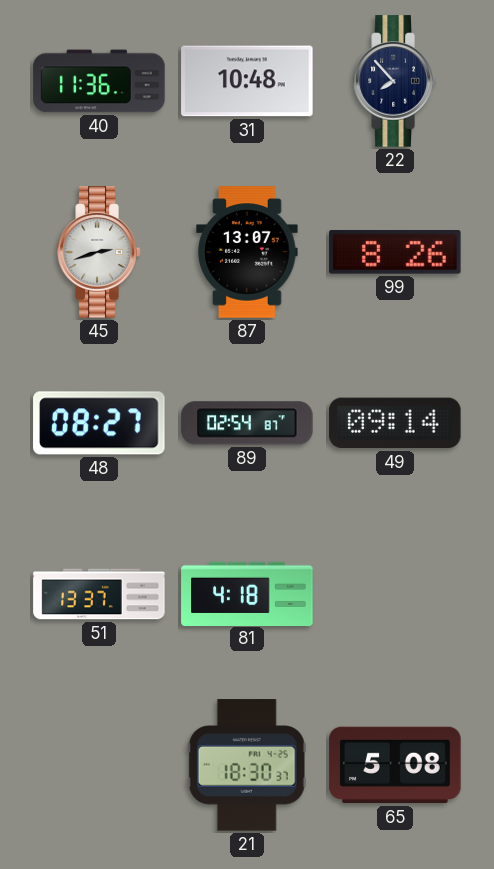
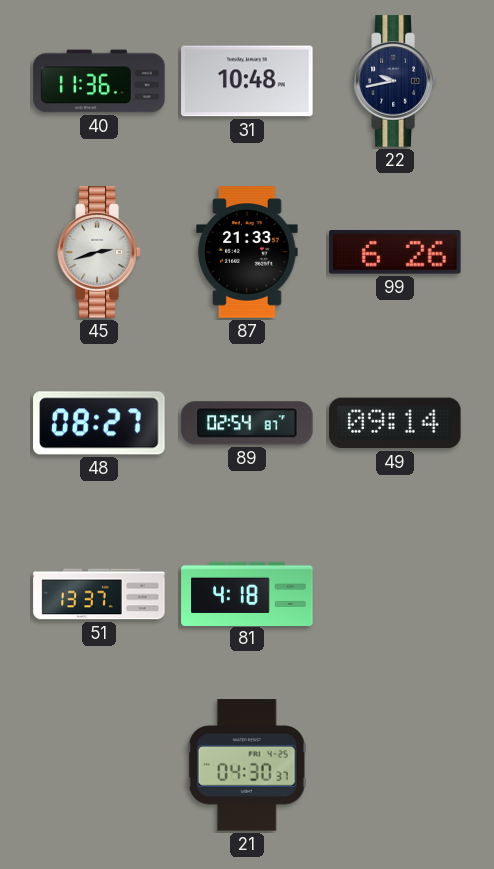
22: 7:53 -> 9:43 (395, 81)
87: 13:07 -> 21:33 (247, 252)
99: 8:26 -> 6:26 (395, 252)
21: 18:30 -> 04:30 (247, 765)
65: 5:08 -> none (395, 765)
